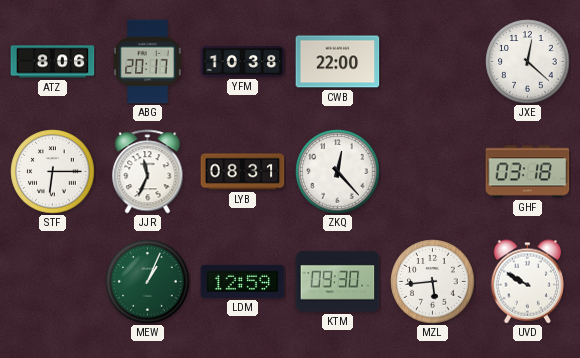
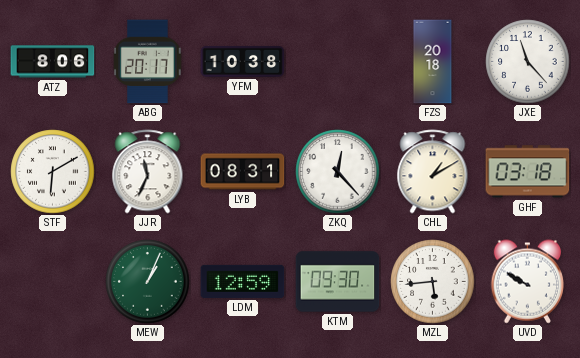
CWB: 22:00 -> none (338, 62)
FZS: none -> 20:18 (433, 62)
JXE: 12:22 -> 11:23 (528, 62)
STF: 6:15 -> 6:10 (53, 172)
CHL: none -> 1:10 (433, 172)
